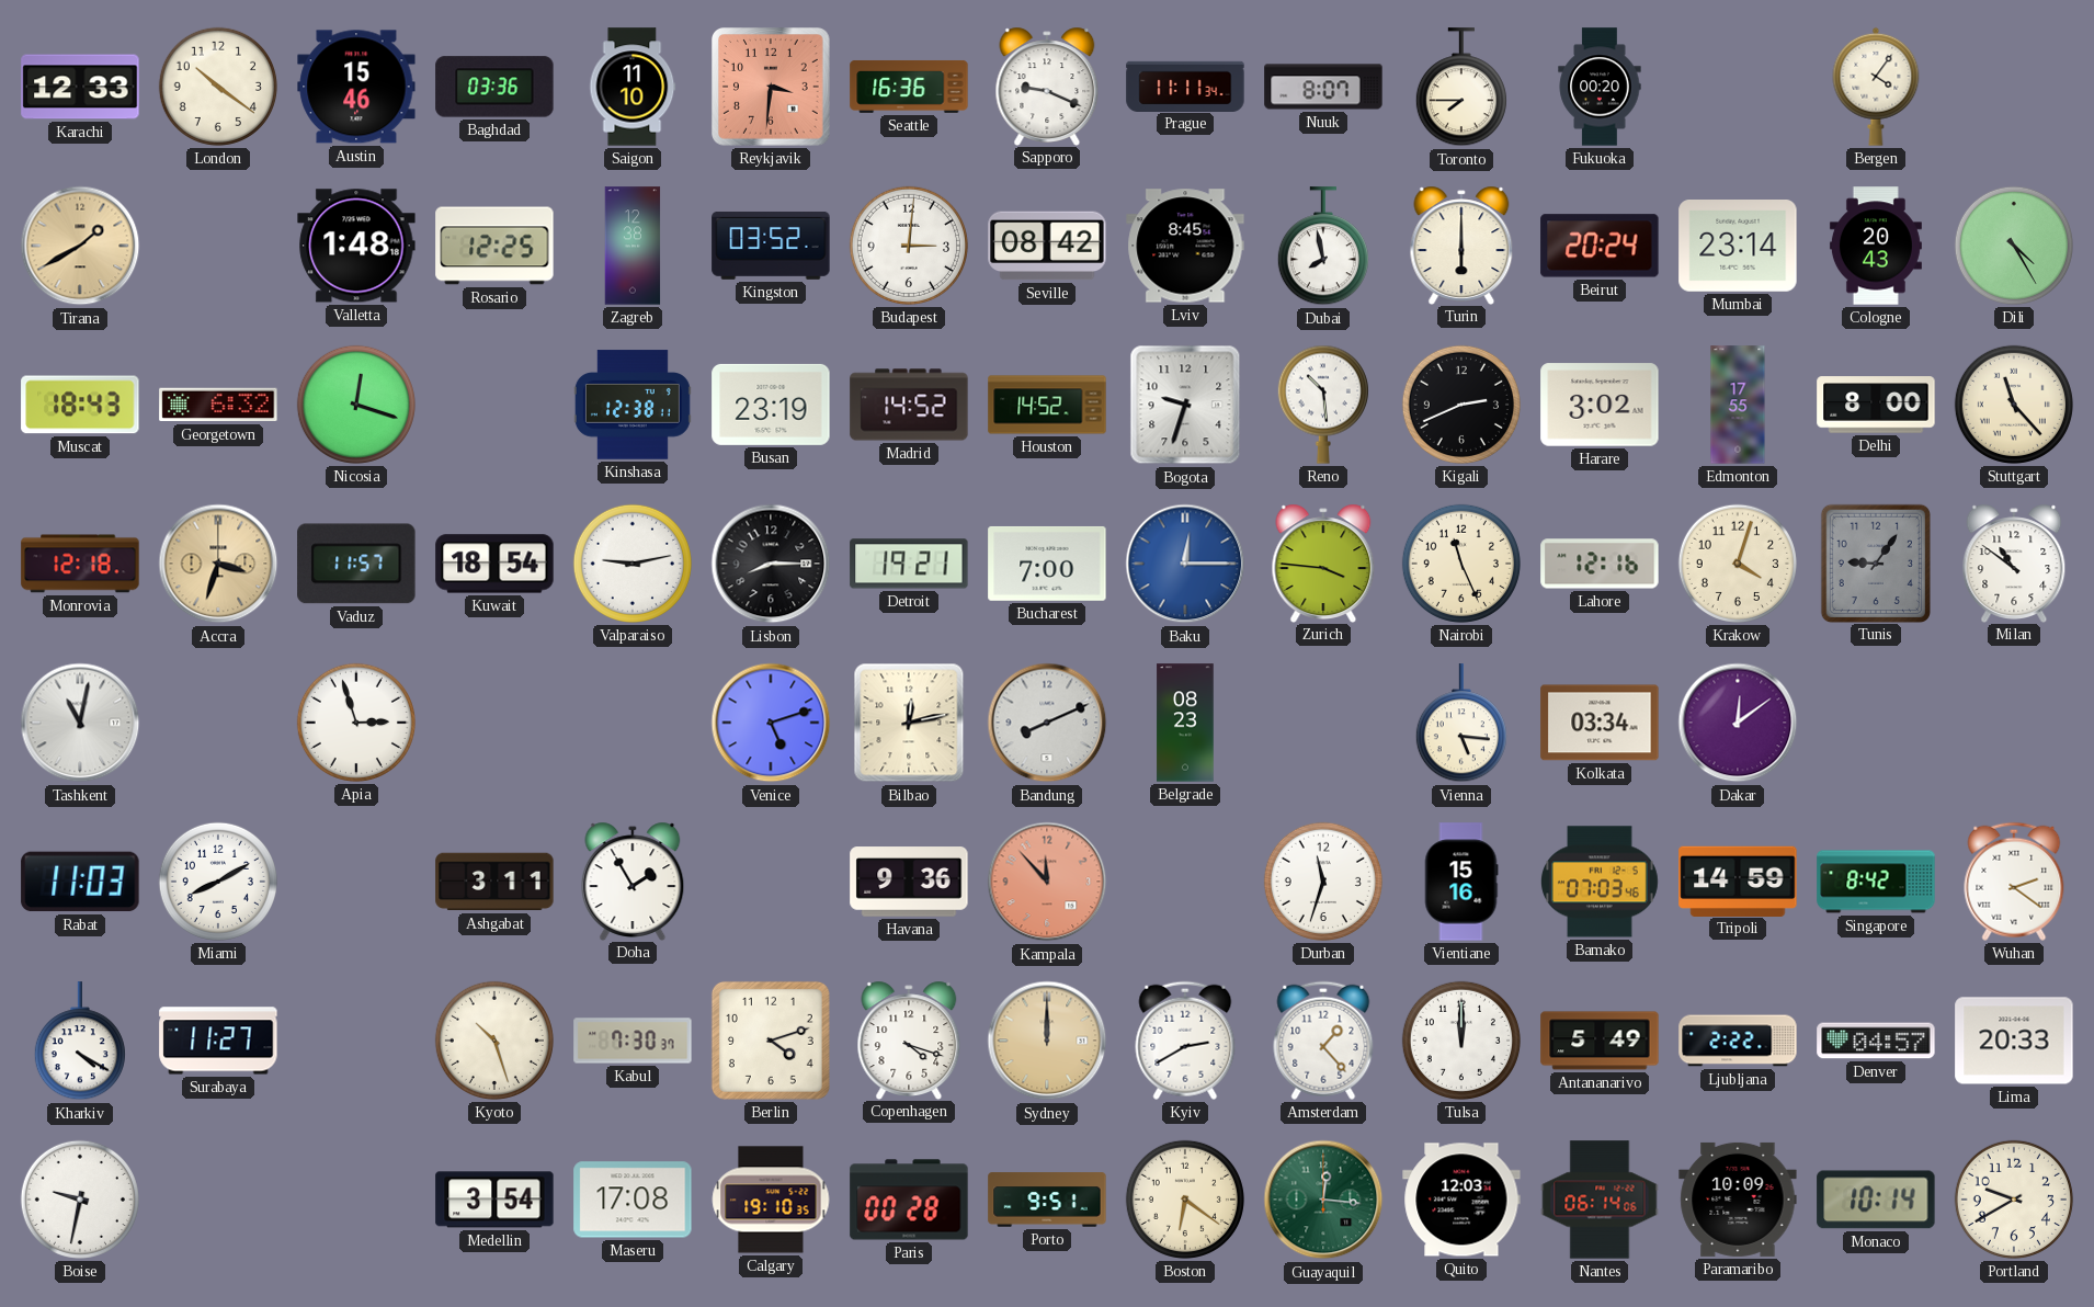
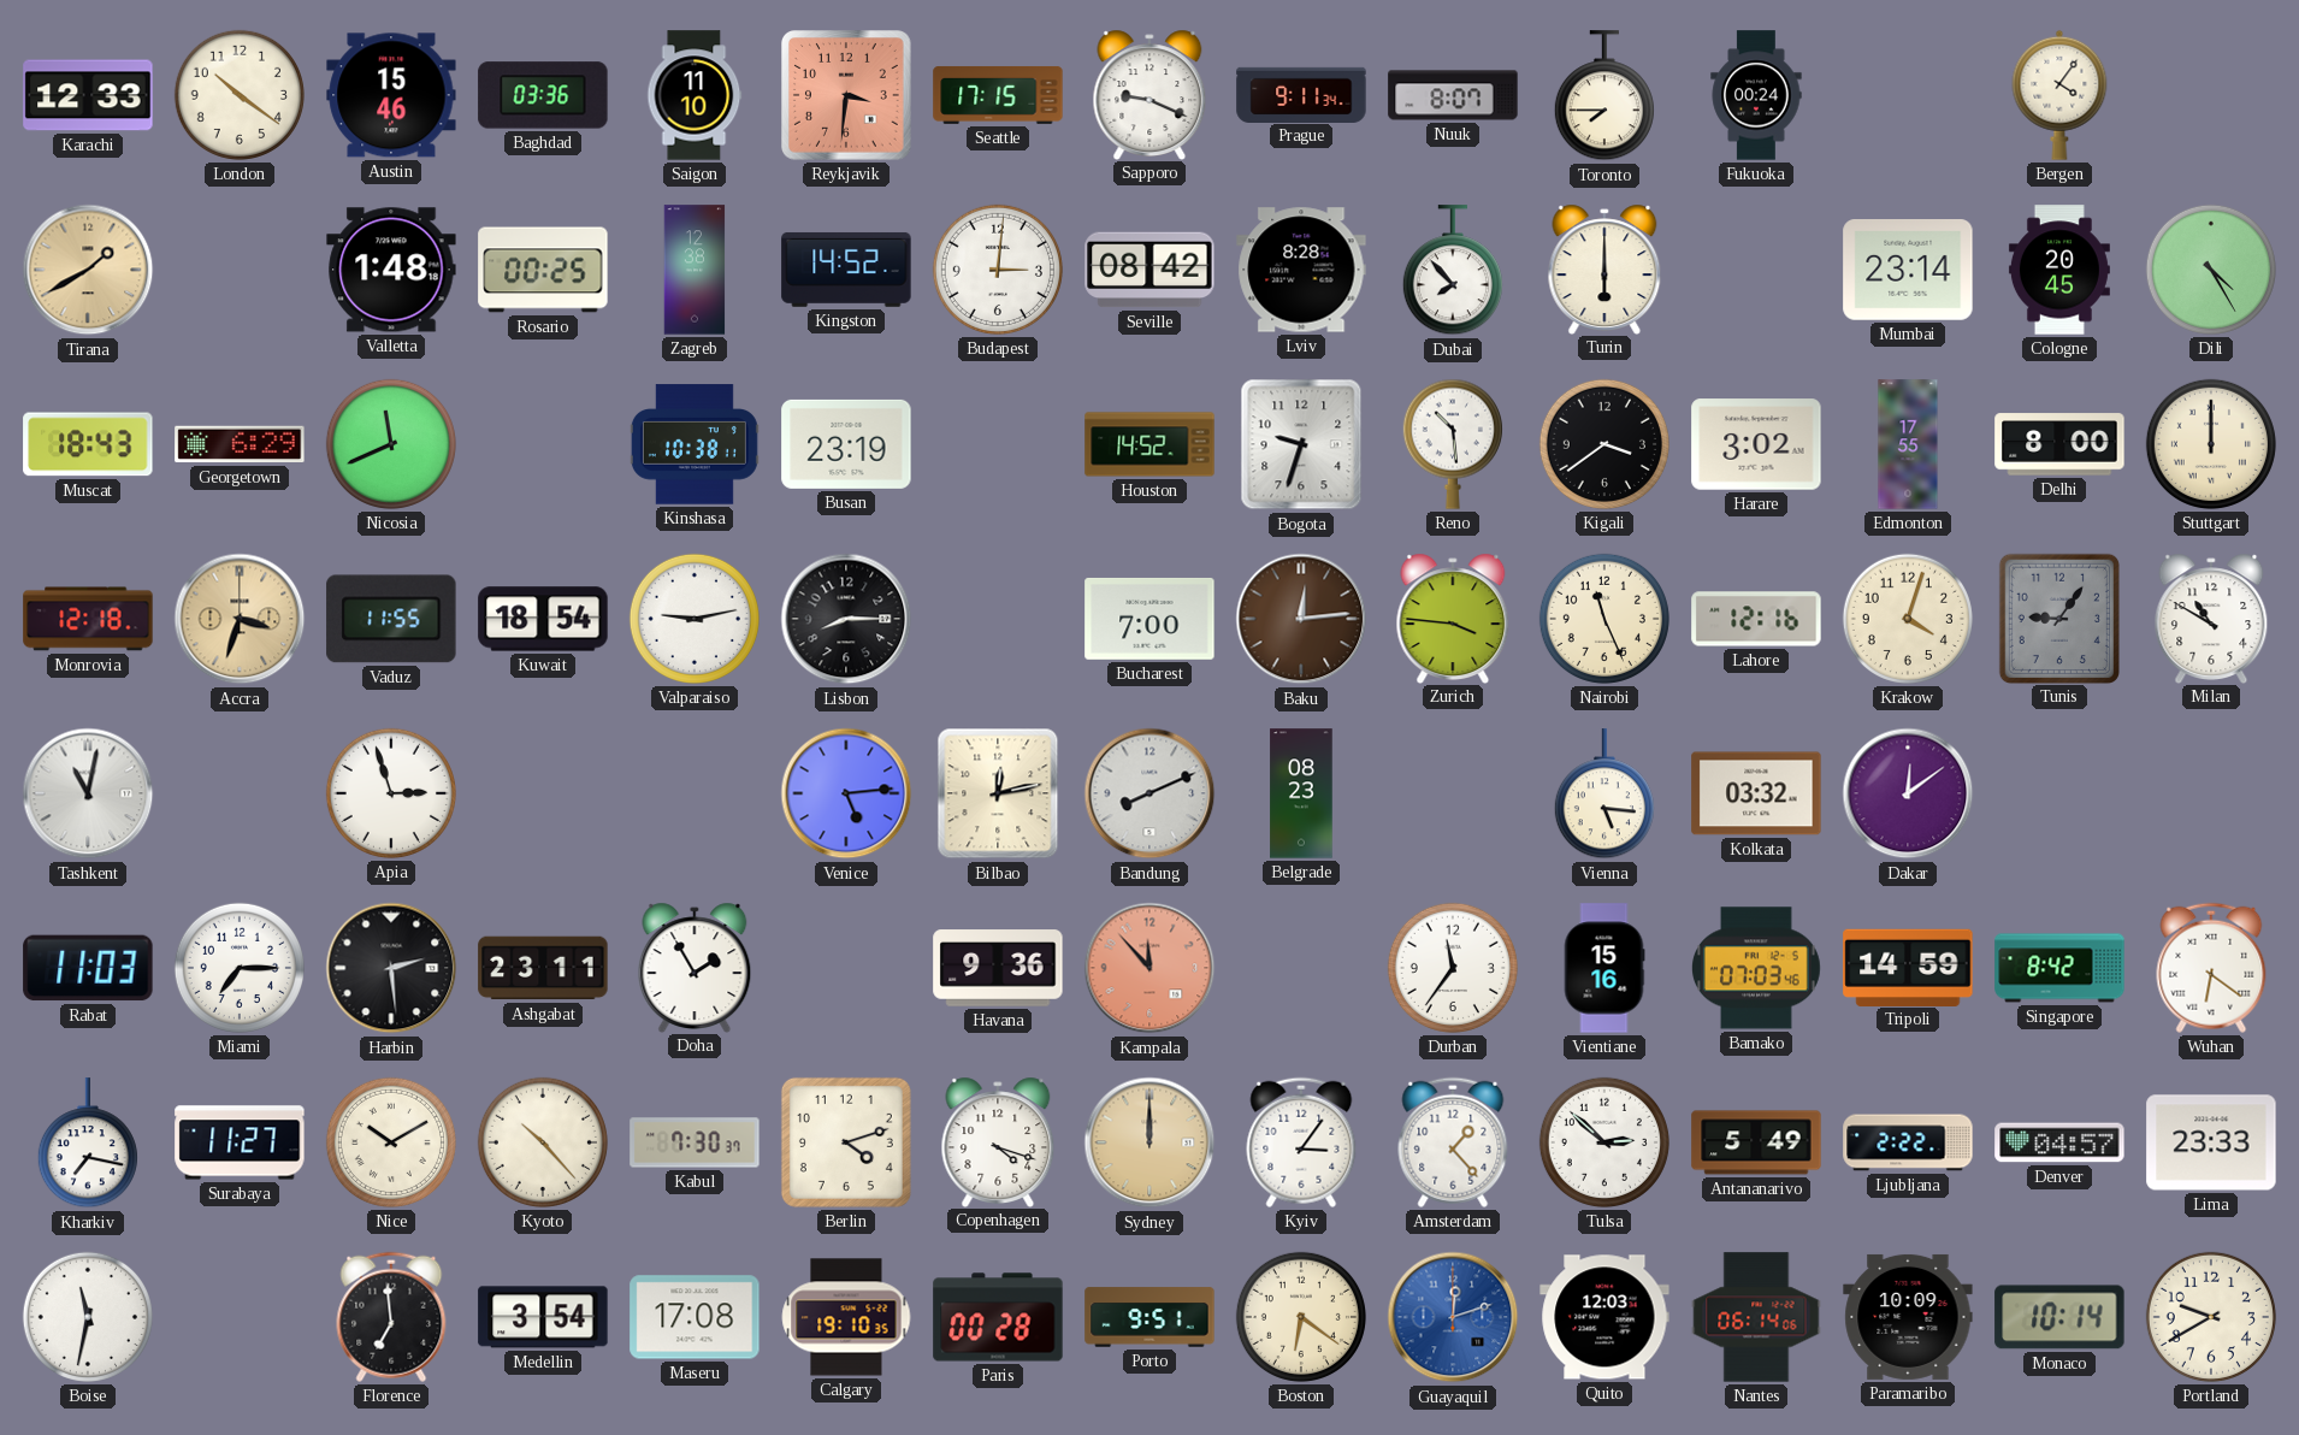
Seattle: 16:36 -> 17:15 (998, 95)
Prague: 11:11 -> 9:11 (1301, 94)
Fukuoka: 00:20 -> 00:24 (1756, 95)
Rosario: 12:25 -> 00:25 (543, 270)
Kingston: 03:52 -> 14:52 (846, 270)
Lviv: 8:45 -> 8:28 (1301, 270)
Dubai: 7:58 -> 7:53 (1453, 271)
Beirut: 20:24 -> none (1600, 246)
Cologne: 20:43 -> 20:45 (2059, 270)
Georgetown: 6:32 -> 6:29 (240, 444)
Nicosia: 12:18 -> 11:41 (391, 444)
Kinshasa: 12:38 -> 10:38 (695, 444)
Madrid: 14:52 -> none (909, 405)
Kigali: 2:41 -> 3:39 (1604, 444)
Stuttgart: 11:23 -> 12:00 (2211, 444)
Vaduz: 11:57 -> 11:55 (391, 619)
Detroit: 19:21 -> none (909, 564)
Baku: 12:15 -> 12:14 (1301, 619)
Baku dial: blue -> brown (1301, 619)
Milan: 10:51 -> 10:50 (2211, 618)
Venice: 5:12 -> 5:14 (846, 793)
Kolkata: 03:34 -> 03:32 (1756, 793)
Miami: 8:10 -> 7:15 (240, 968)
Harbin: none -> 2:29 (391, 968)
Ashgabat: 3:11 -> 23:11 (543, 968)
Durban: 11:33 -> 11:36 (1453, 968)
Wuhan: 2:21 -> 6:21 (2211, 968)
Kharkiv: 4:20 -> 7:17 (88, 1144)
Nice: none -> 10:10 (391, 1142)
Kyoto: 10:27 -> 10:23 (543, 1142)
Kyiv: 2:40 -> 3:06 (1301, 1142)
Tulsa: 12:00 -> 2:52 (1604, 1142)
Lima: 20:33 -> 23:33 (2211, 1142)
Boise: 9:32 -> 11:32 (88, 1317)
Florence: none -> 6:59 (391, 1317)
Guayaquil: 12:16 -> 12:12 (1453, 1317)
Guayaquil dial: green -> blue (1453, 1317)
